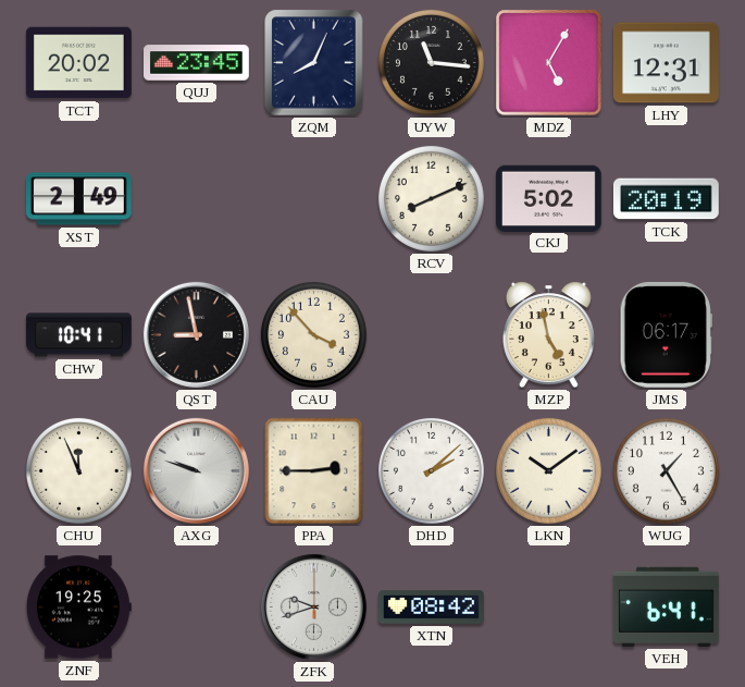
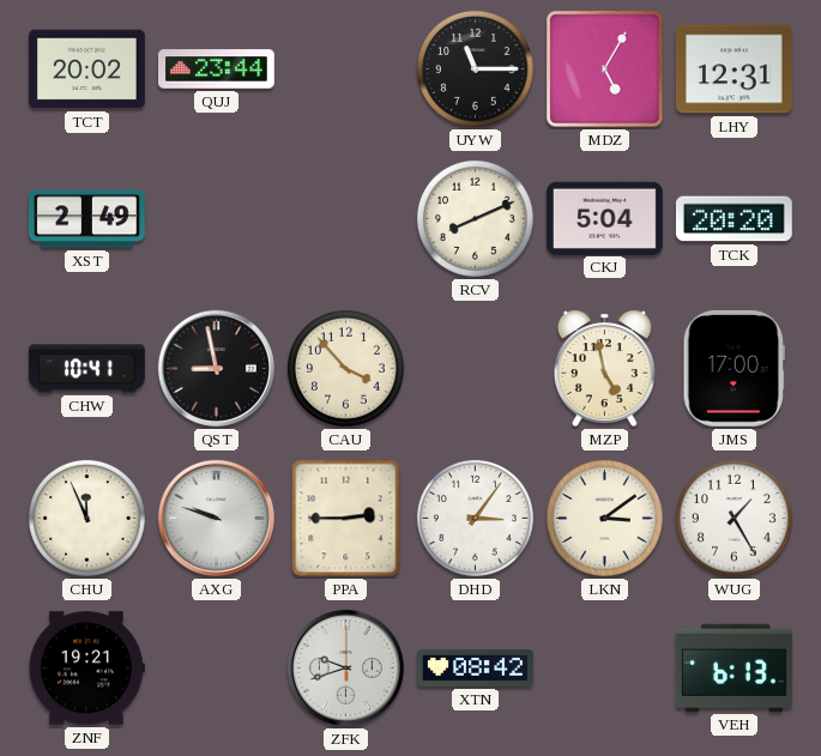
QUJ: 23:45 -> 23:44 (217, 69)
ZQM: 8:04 -> none (314, 63)
UYW: 11:16 -> 11:15 (475, 68)
CKJ: 5:02 -> 5:04 (604, 218)
TCK: 20:19 -> 20:20 (734, 219)
JMS: 06:17 -> 17:00 (734, 368)
DHD: 2:08 -> 3:06 (475, 518)
LKN: 10:09 -> 3:09 (604, 518)
ZNF: 19:25 -> 19:21 (86, 669)
VEH: 6:41 -> 6:13 (734, 667)
